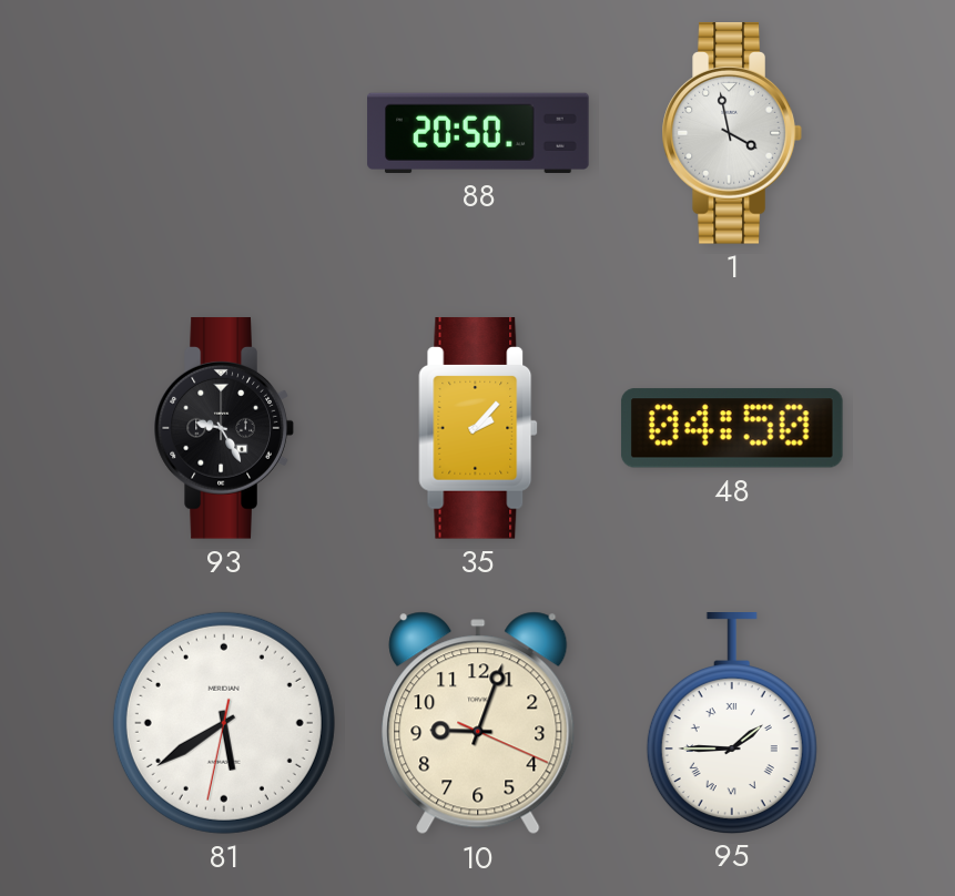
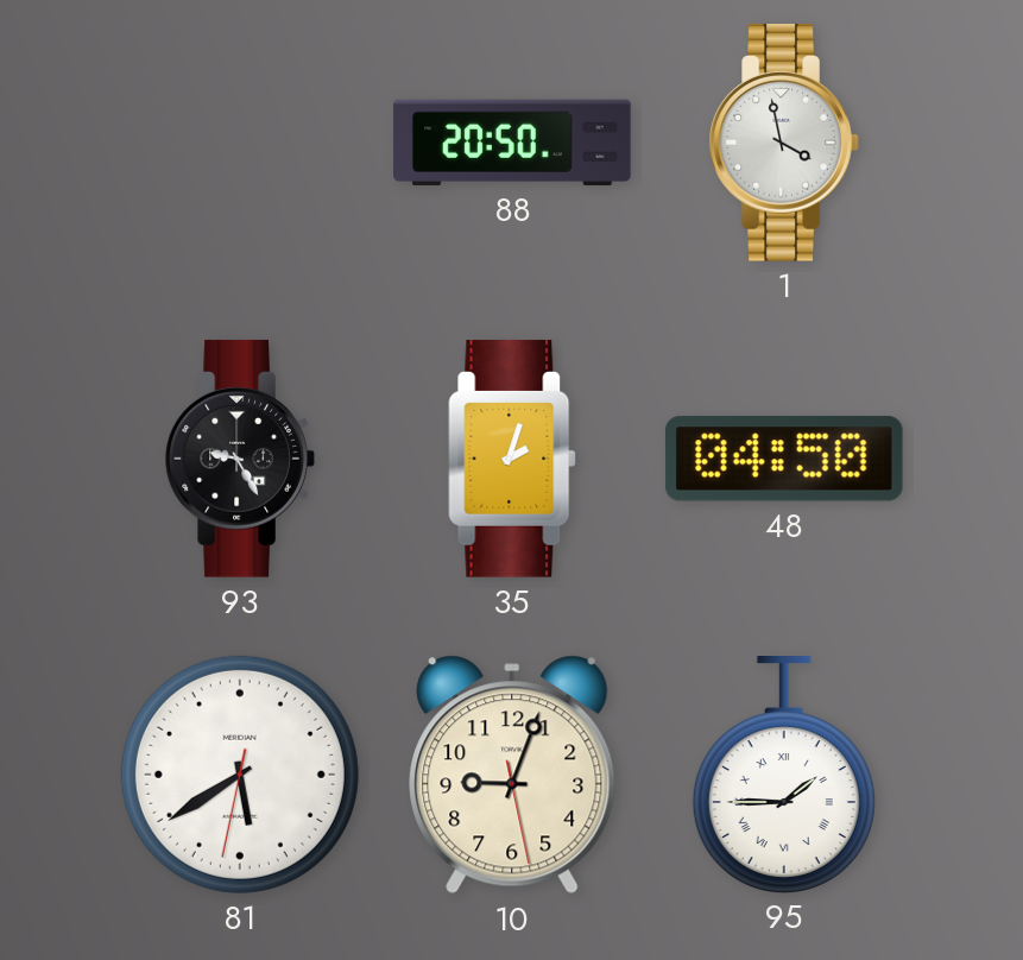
35: 2:07 -> 2:03 (512, 459)
10: 9:03:19 -> 9:03:28 (512, 775)
